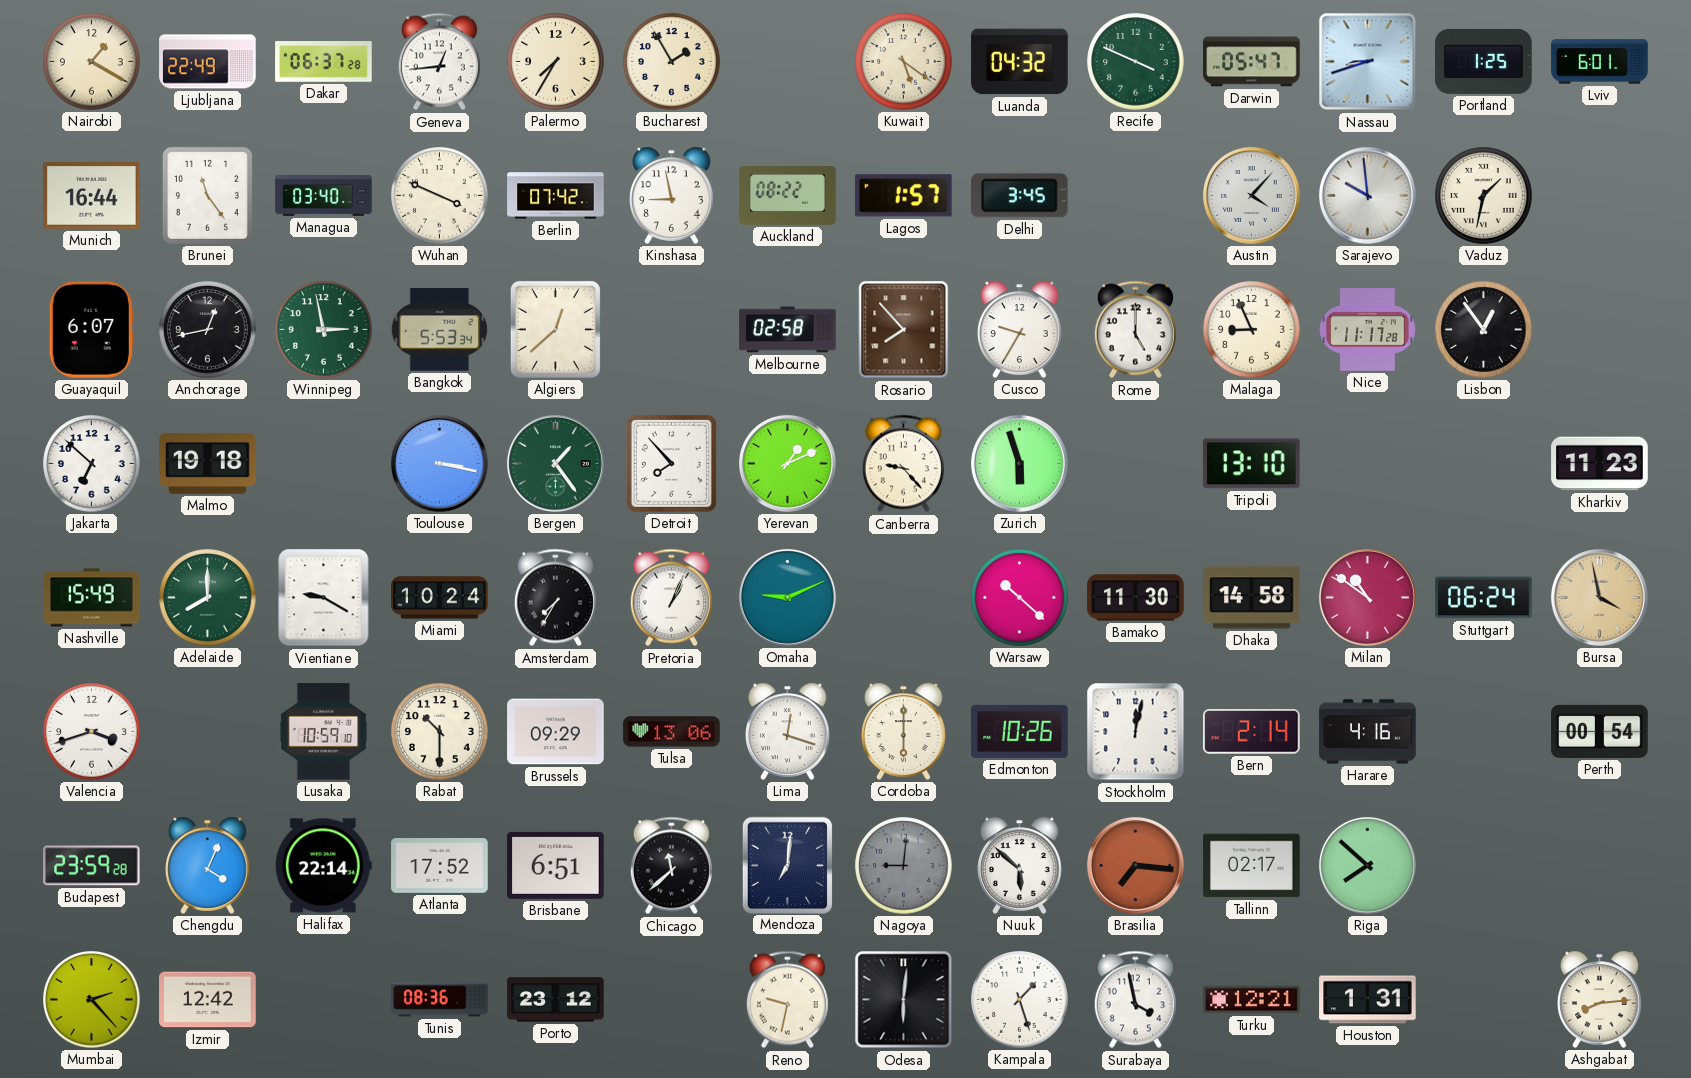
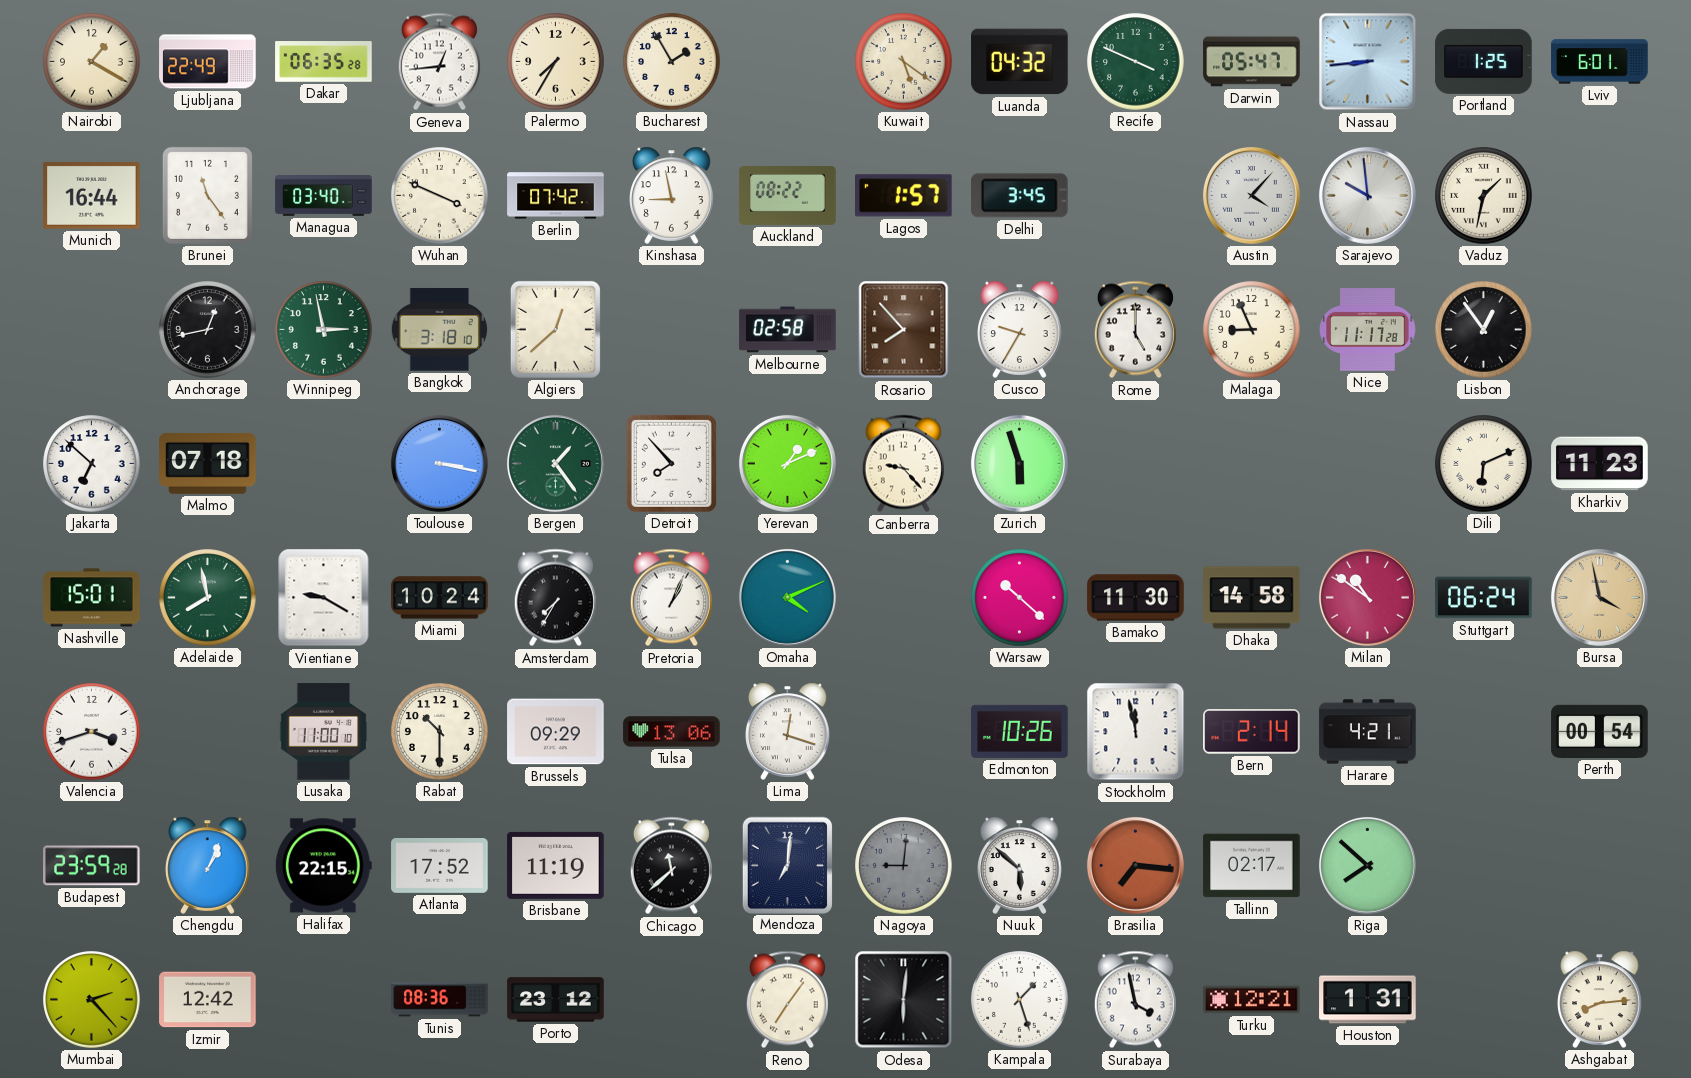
Dakar: 06:37 -> 06:35 (324, 62)
Nassau: 8:42 -> 8:44 (1368, 62)
Guayaquil: 6:07 -> none (91, 330)
Bangkok: 5:53 -> 3:18 (439, 330)
Malmo: 19:18 -> 07:18 (208, 463)
Tripoli: 13:10 -> none (1252, 464)
Dili: none -> 6:11 (1484, 464)
Nashville: 15:49 -> 15:01 (92, 598)
Adelaide: 8:00 -> 7:58 (208, 598)
Omaha: 9:11 -> 4:11 (787, 597)
Lusaka: 10:59 -> 11:00 (324, 732)
Cordoba: 6:00 -> none (904, 731)
Stockholm: 12:02 -> 11:58 (1136, 732)
Harare: 4:16 -> 4:21 (1368, 732)
Chengdu: 4:04 -> 1:04 (208, 865)
Halifax: 22:14 -> 22:15 (323, 866)
Brisbane: 6:51 -> 11:19 (556, 865)
Reno: 9:32 -> 7:06 (787, 1000)
